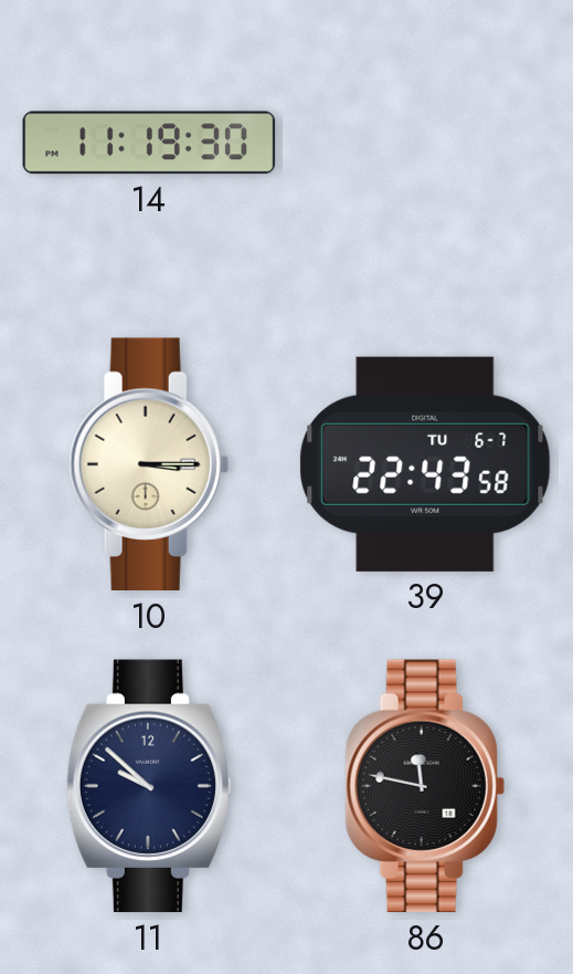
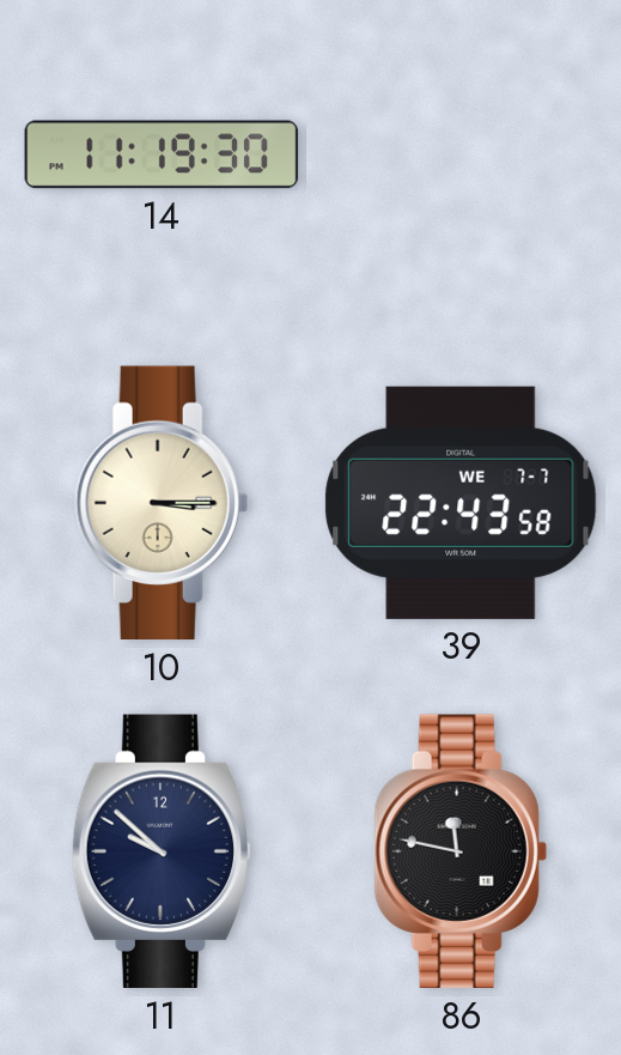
39 date: TU 6-7 -> WE 7-7 (461, 503)
